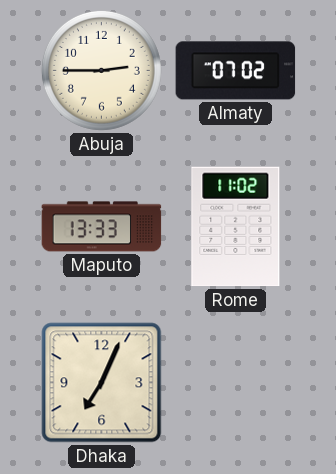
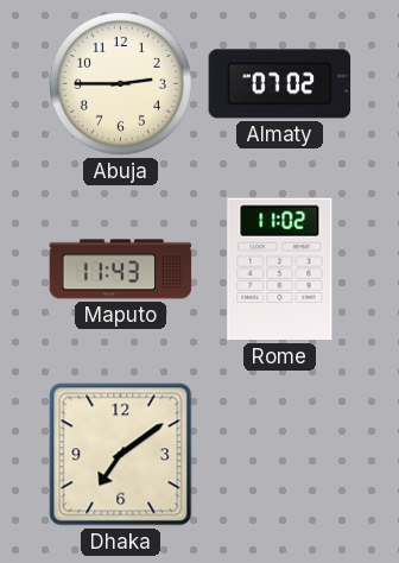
Maputo: 13:33 -> 11:43 (121, 270)
Dhaka: 7:04 -> 7:09 (121, 455)
